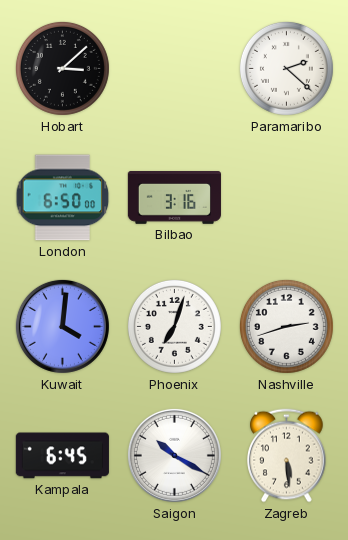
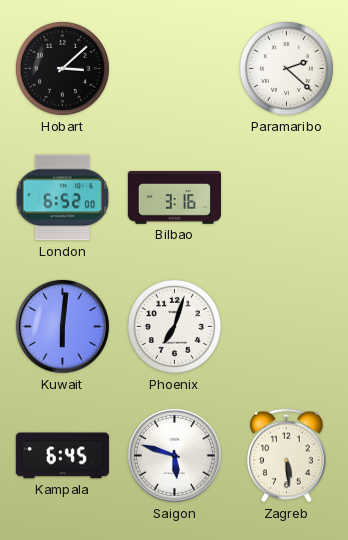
London: 6:50 -> 6:52 (63, 198)
Kuwait: 4:01 -> 6:01 (62, 326)
Nashville: 2:42 -> none (286, 326)
Saigon: 10:20 -> 5:48 (174, 455)
